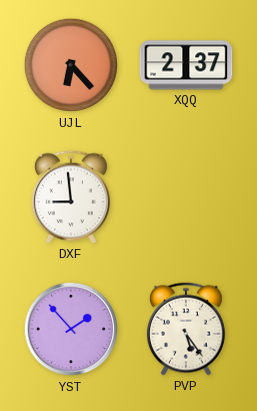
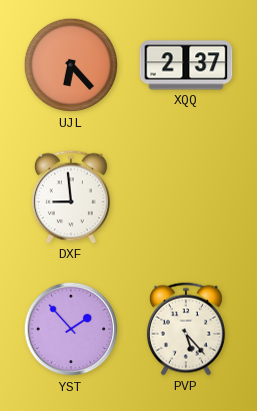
PVP: 5:24 -> 5:23 (186, 329)
